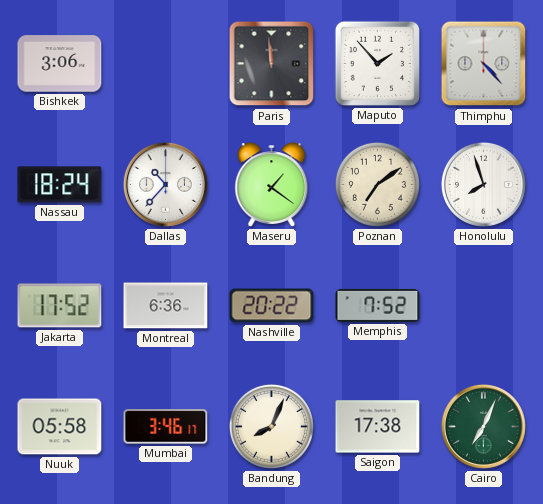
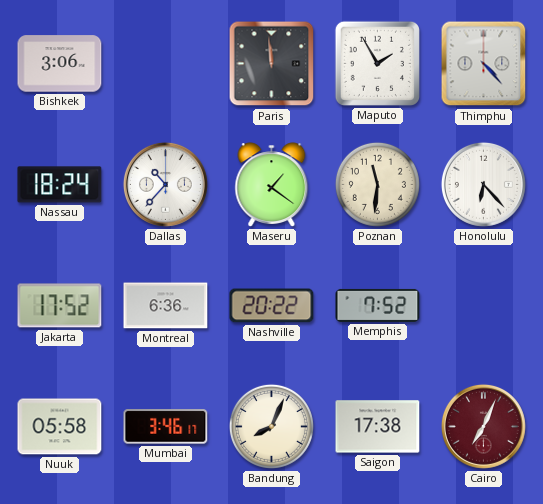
Maputo: 1:53 -> 1:55 (377, 63)
Poznan: 7:09 -> 11:31 (377, 184)
Honolulu: 7:57 -> 6:23 (483, 184)
Cairo dial: green -> burgundy (483, 426)
